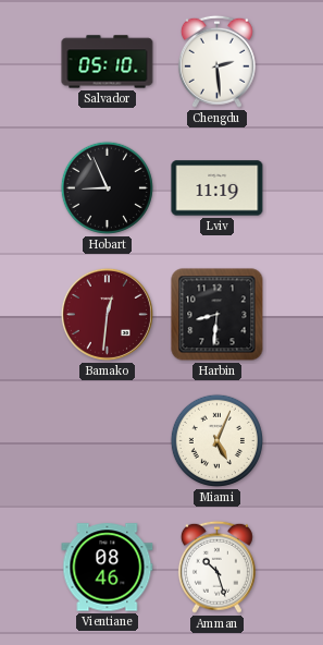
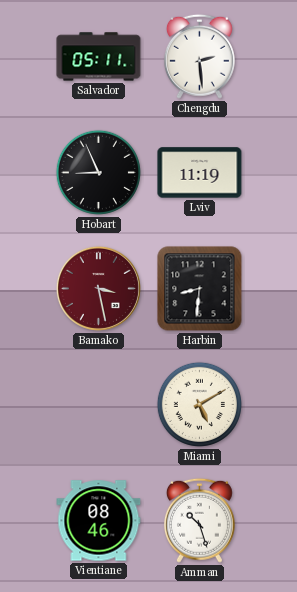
Salvador: 05:10 -> 05:11 (99, 57)
Bamako: 12:31 -> 3:28 (98, 288)
Miami: 5:04 -> 5:10 (199, 404)
